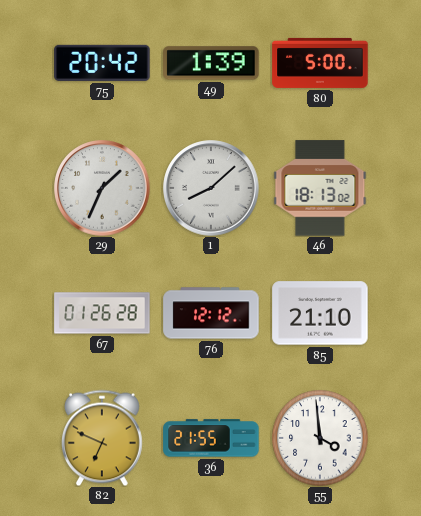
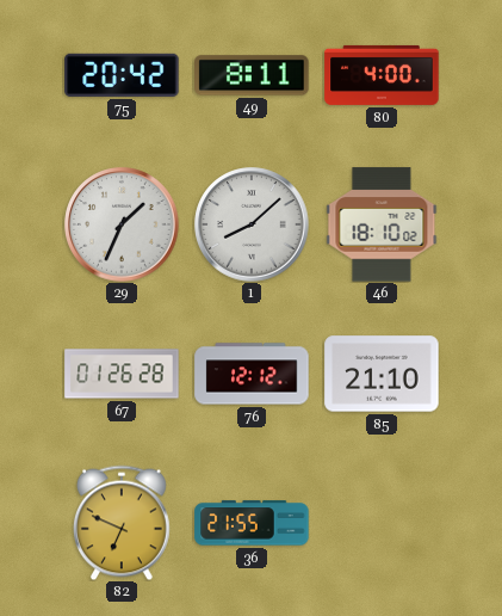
49: 1:39 -> 8:11 (252, 75)
80: 5:00 -> 4:00 (382, 75)
46: 18:13 -> 18:10 (382, 224)
55: 3:59 -> none (320, 438)
